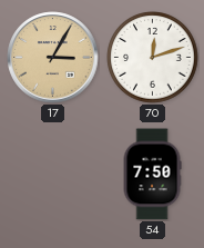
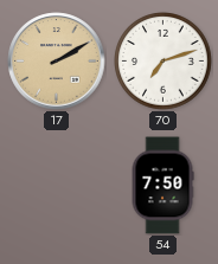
17: 3:05 -> 2:10 (57, 62)
70: 12:12 -> 7:12 (163, 62)
